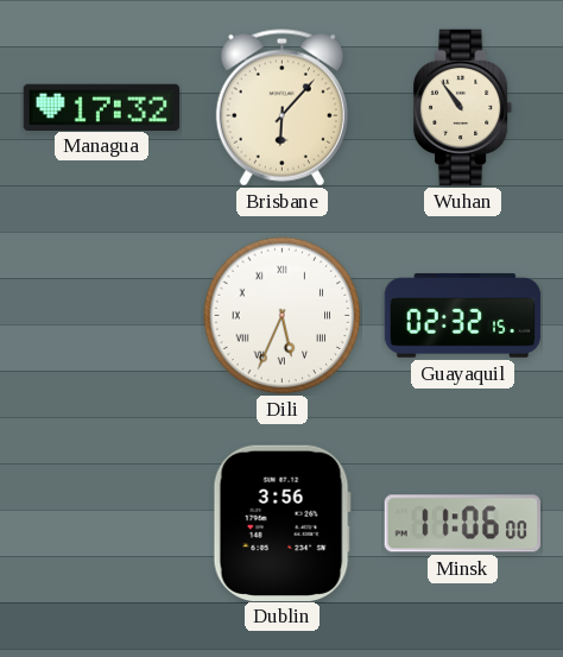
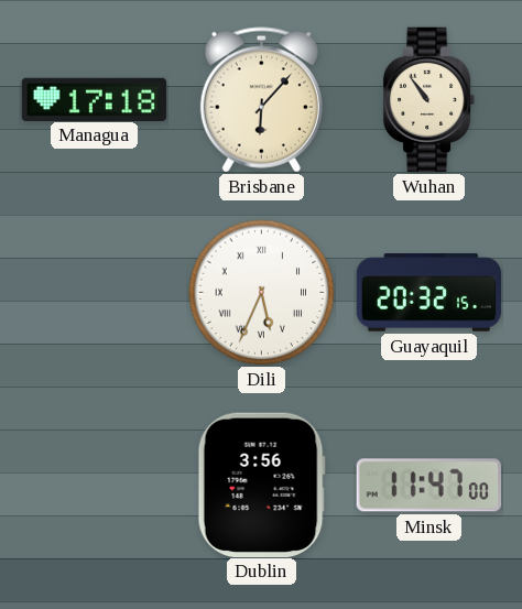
Managua: 17:32 -> 17:18 (95, 99)
Guayaquil: 02:32 -> 20:32 (429, 292)
Minsk: 11:06 -> 11:47 (429, 486)
